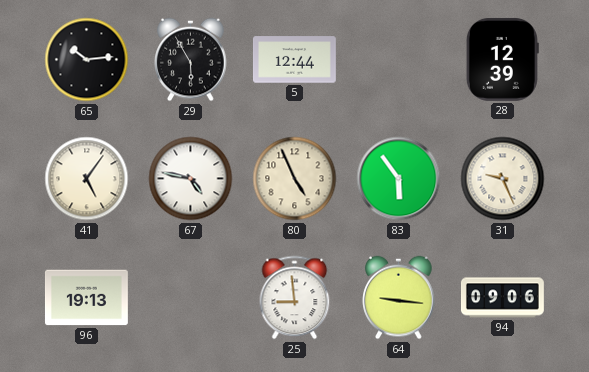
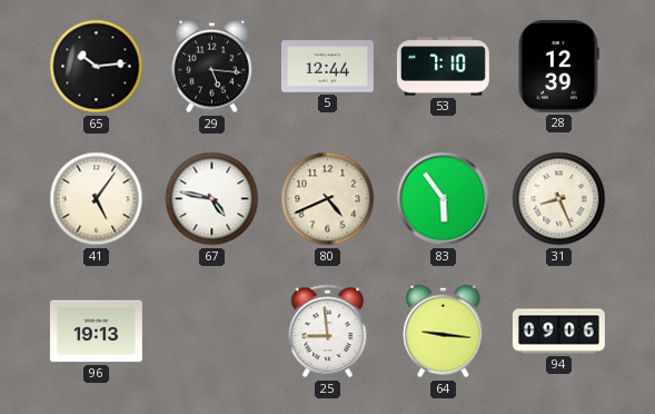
29: 5:55 -> 5:16 (212, 67)
53: none -> 7:10 (443, 67)
80: 4:56 -> 4:41 (328, 199)
31: 9:26 -> 8:26 (559, 199)
